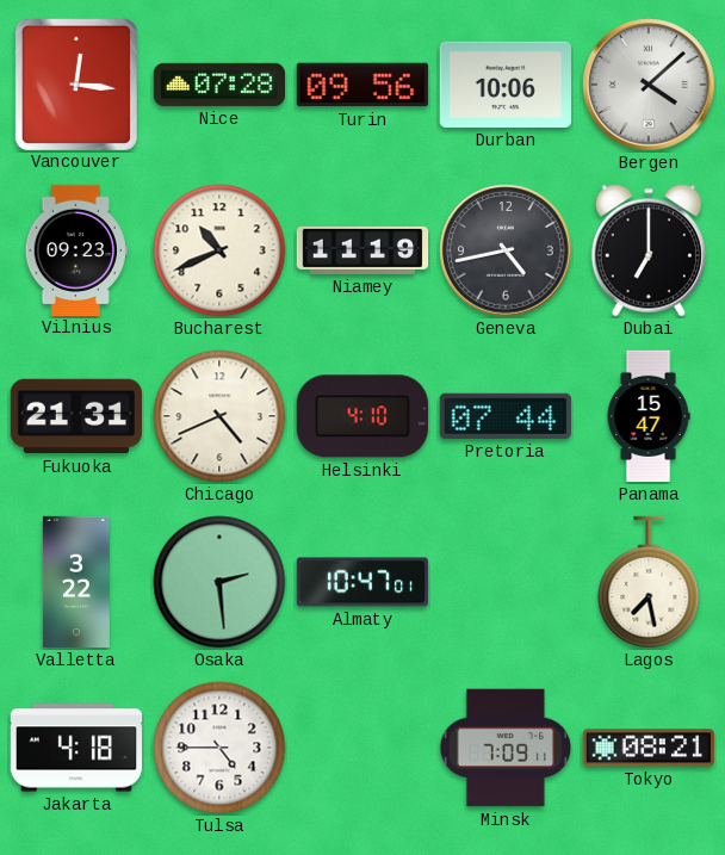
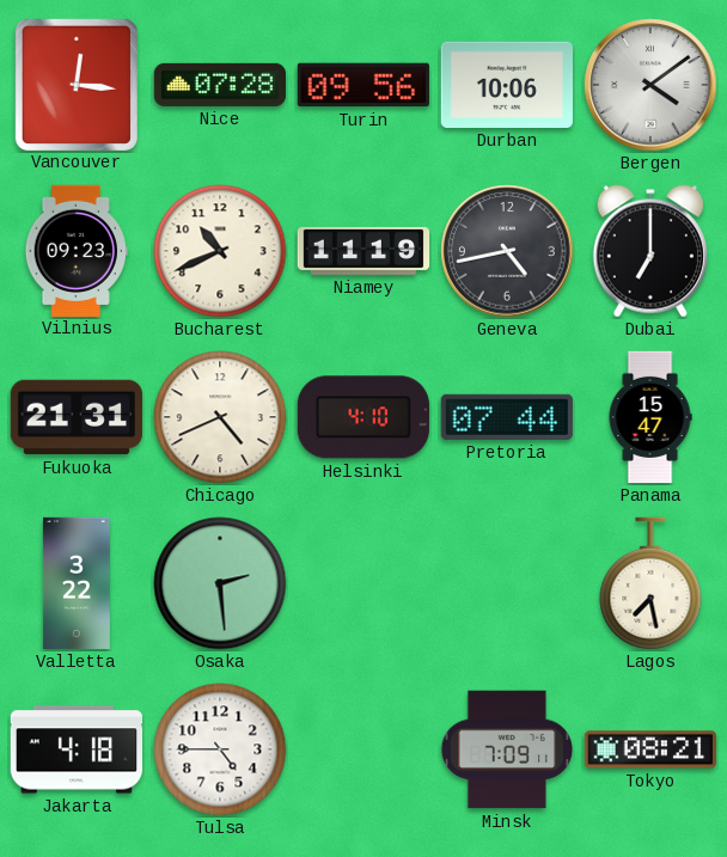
Bergen: 4:08 -> 4:09 (650, 85)
Almaty: 10:47 -> none (361, 582)
